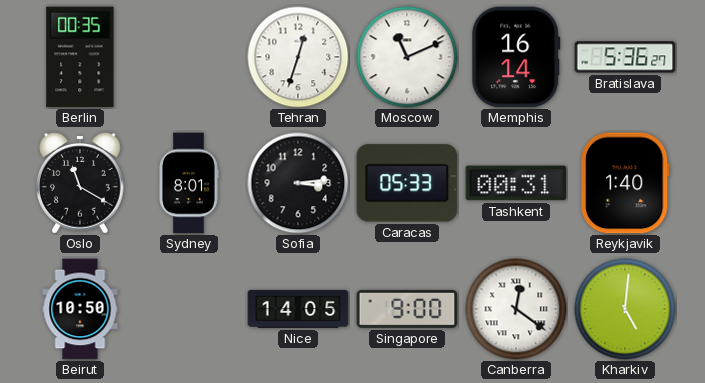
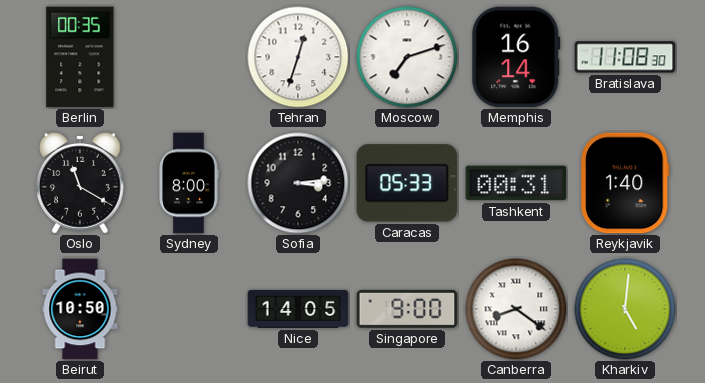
Moscow: 11:11 -> 7:12 (407, 57)
Bratislava: 5:36 -> 11:08 (625, 57)
Sydney: 8:01 -> 8:00 (189, 183)
Canberra: 12:21 -> 8:21 (516, 309)
